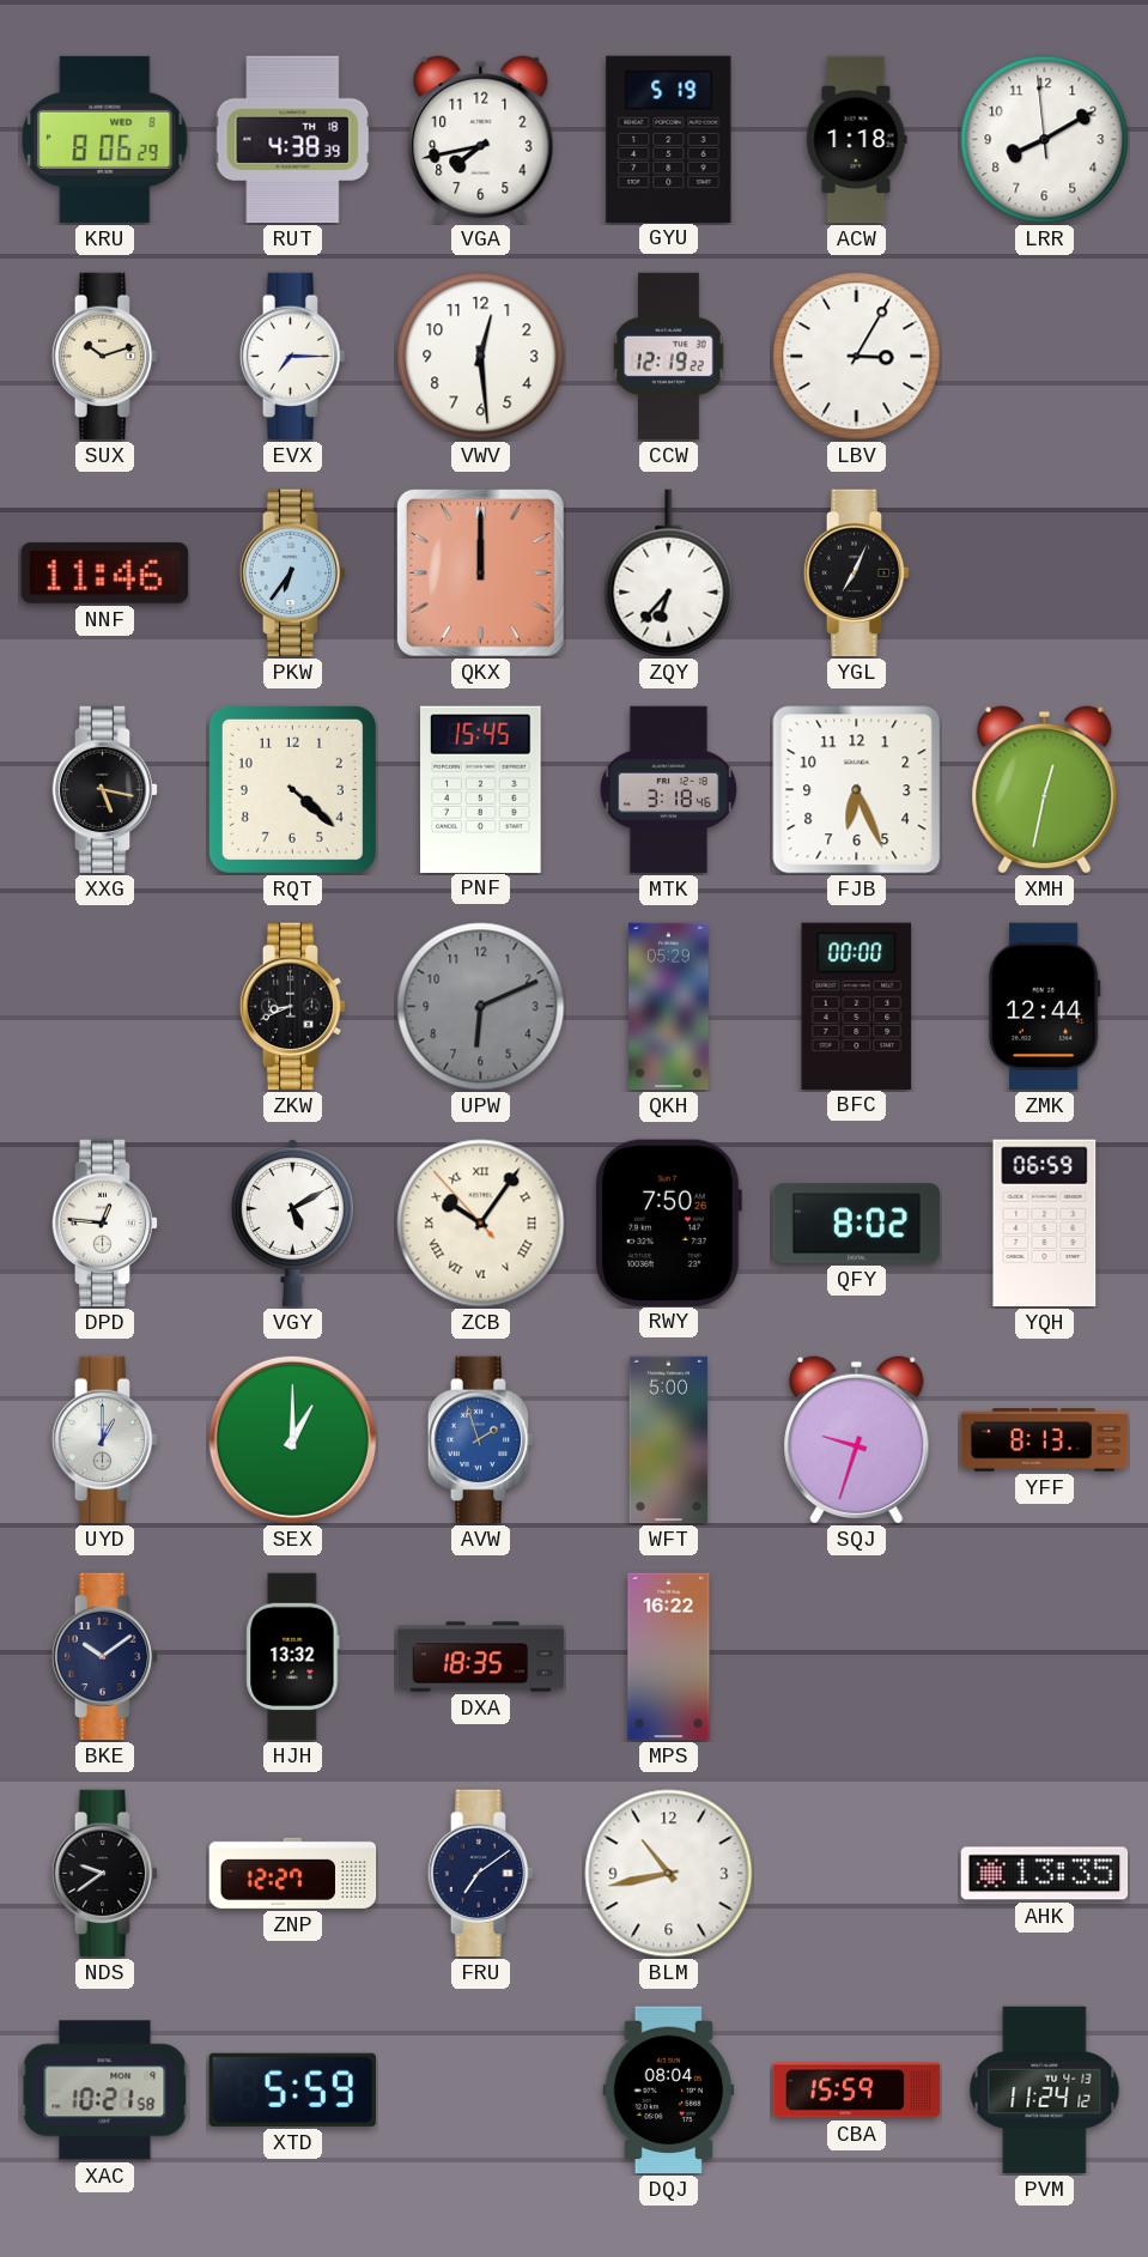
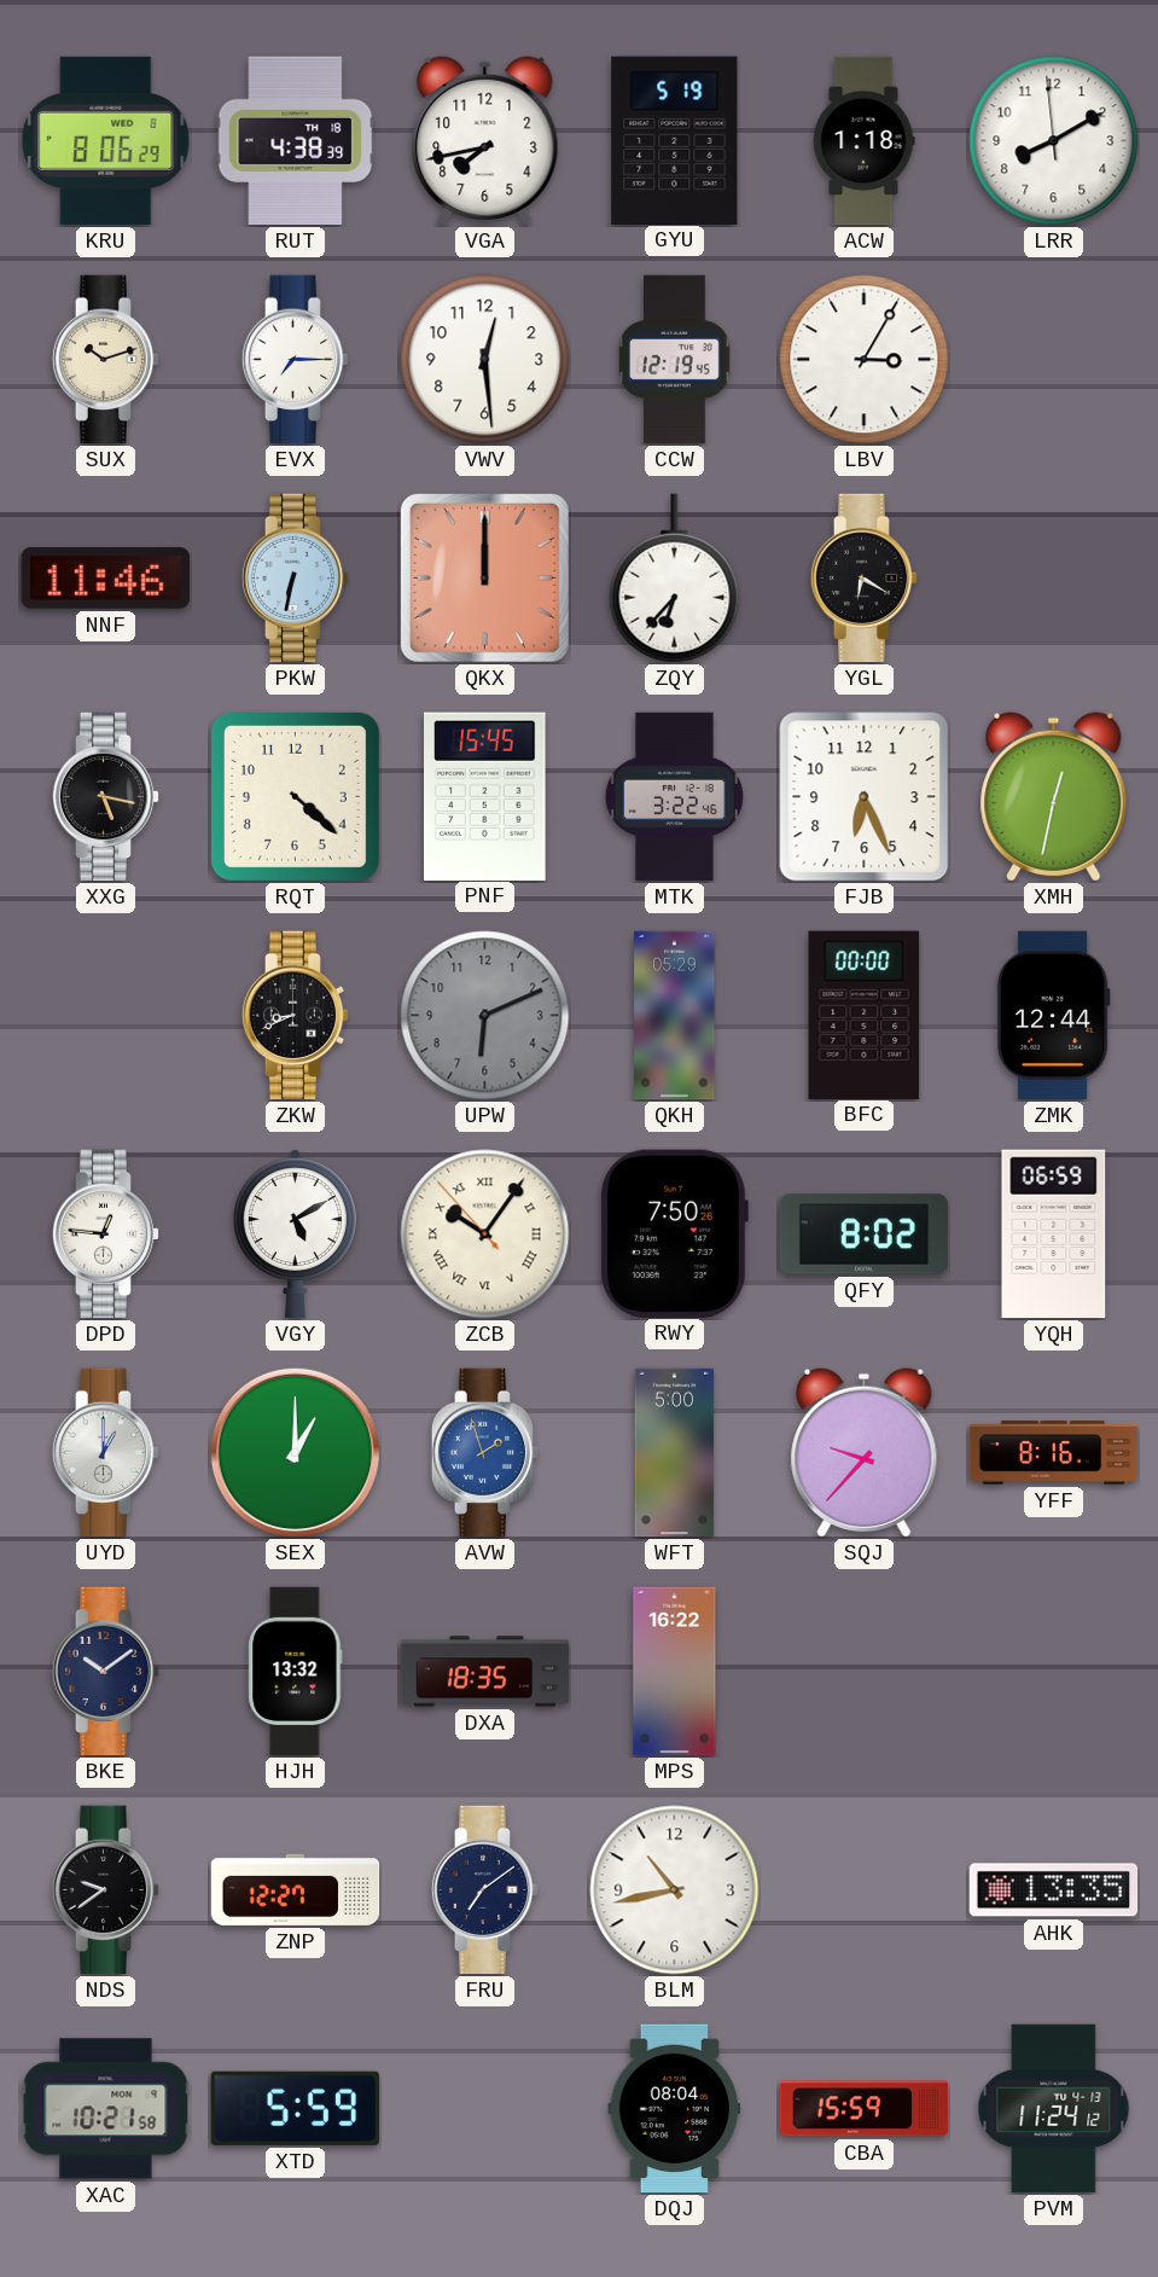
CCW: 12:19:22 -> 12:19:45 (675, 360)
PKW: 6:36 -> 6:32 (296, 579)
YGL: 7:04 -> 6:20 (865, 579)
MTK: 3:18 -> 3:22 (674, 797)
SQJ: 9:33 -> 9:37 (865, 1452)
YFF: 8:13 -> 8:16 (1054, 1453)
